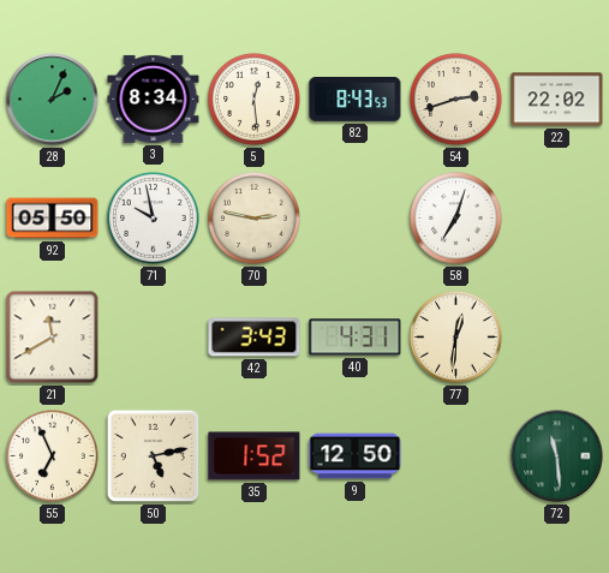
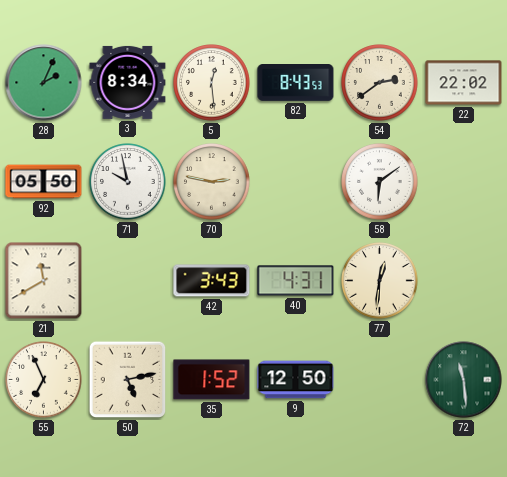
54: 2:42 -> 2:39 (380, 83)
58: 7:03 -> 6:09 (380, 182)
